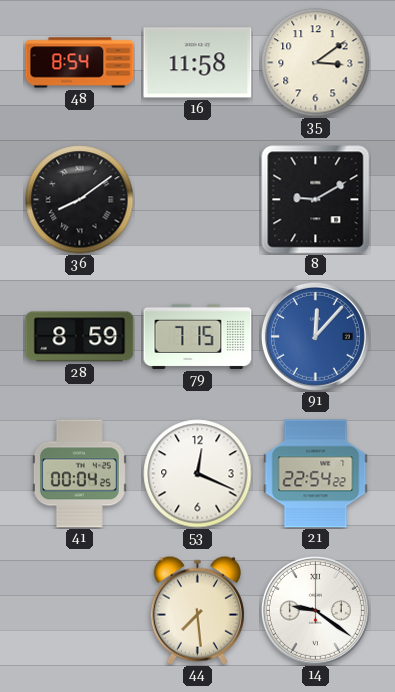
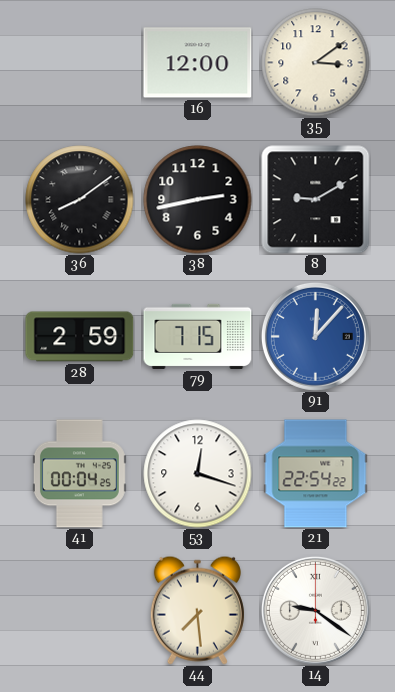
48: 8:54 -> none (80, 63)
16: 11:58 -> 12:00 (198, 63)
38: none -> 2:43 (198, 200)
28: 8:59 -> 2:59 (80, 337)
53: 12:19 -> 12:18 (198, 474)
